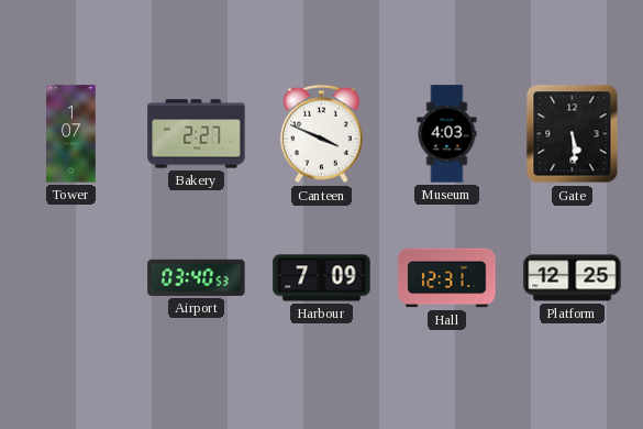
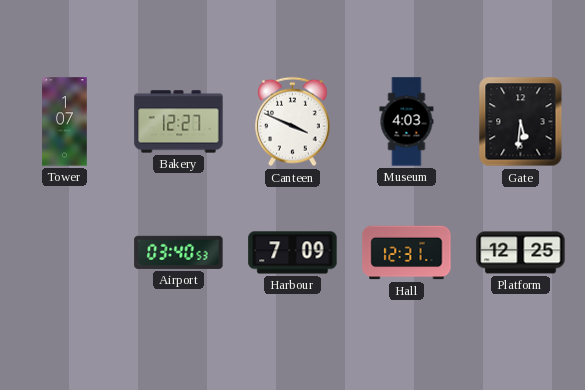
Bakery: 2:27 -> 12:27 (179, 122)
Gate: 5:29 -> 5:31 (521, 122)
